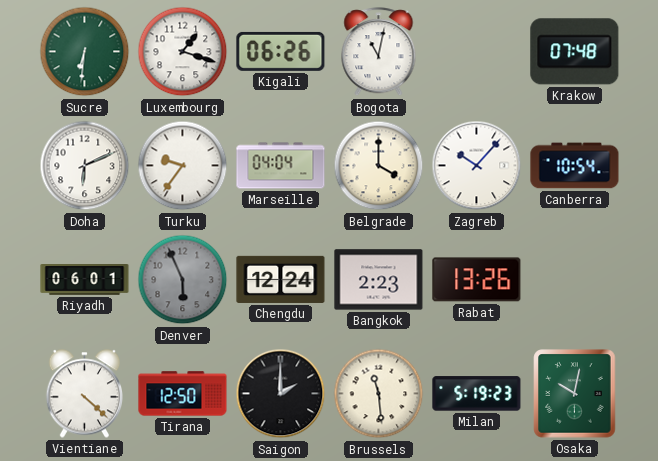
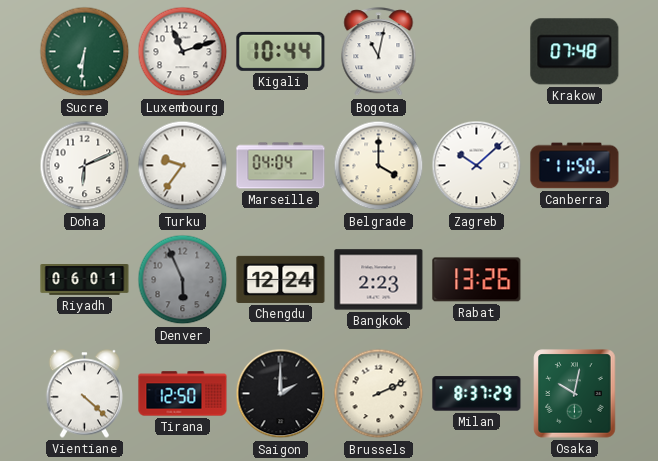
Luxembourg: 1:18 -> 11:12 (183, 52)
Kigali: 06:26 -> 10:44 (281, 51)
Zagreb: 10:07 -> 10:08 (477, 166)
Canberra: 10:54 -> 11:50 (575, 166)
Brussels: 11:29 -> 2:11 (379, 394)
Milan: 5:19 -> 8:37 (477, 394)
